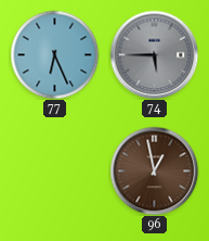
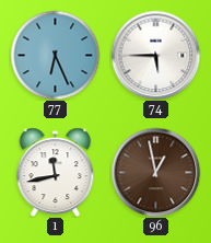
74 dial: grey -> white (155, 55)
1: none -> 11:43 (56, 172)
